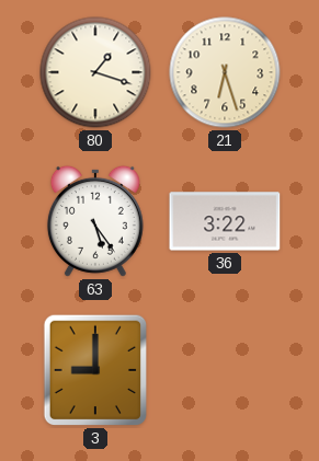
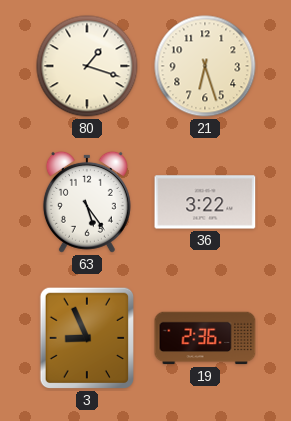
3: 9:00 -> 8:56 (86, 338)
19: none -> 2:36 (205, 338)
